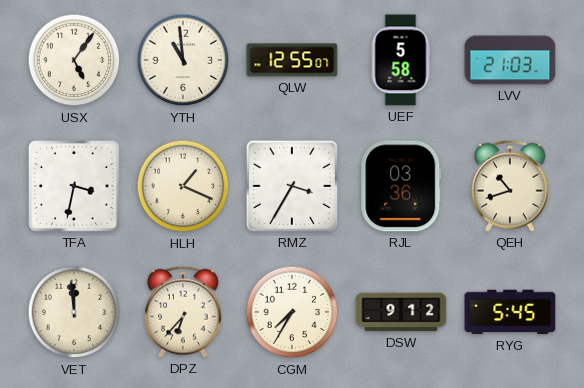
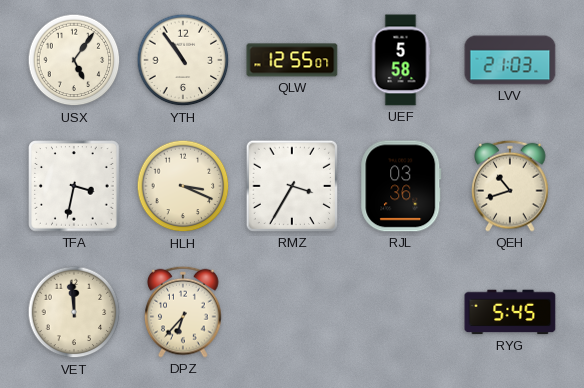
YTH: 10:59 -> 10:54 (183, 60)
HLH: 1:19 -> 3:19 (183, 186)
CGM: 7:35 -> none (292, 312)
DSW: 9:12 -> none (401, 312)
